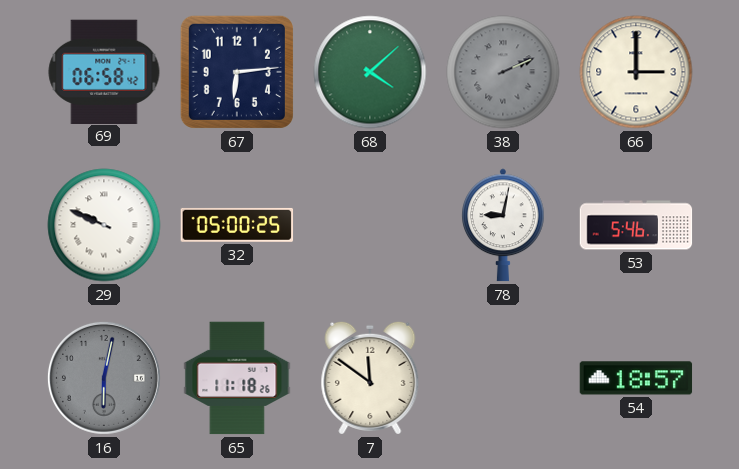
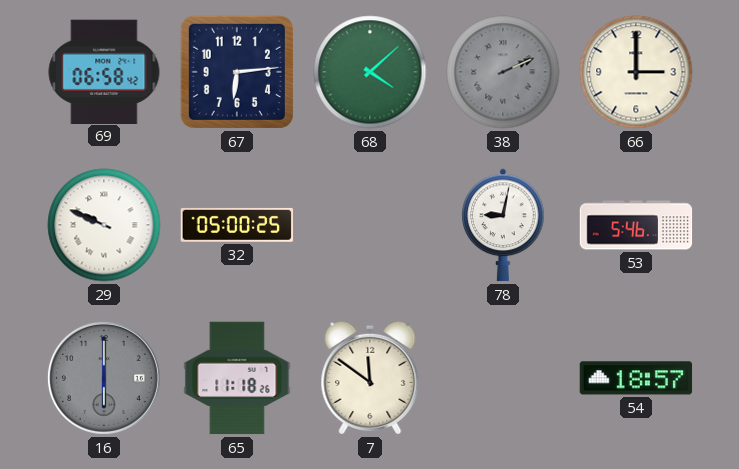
16: 6:02 -> 6:00 (104, 378)
